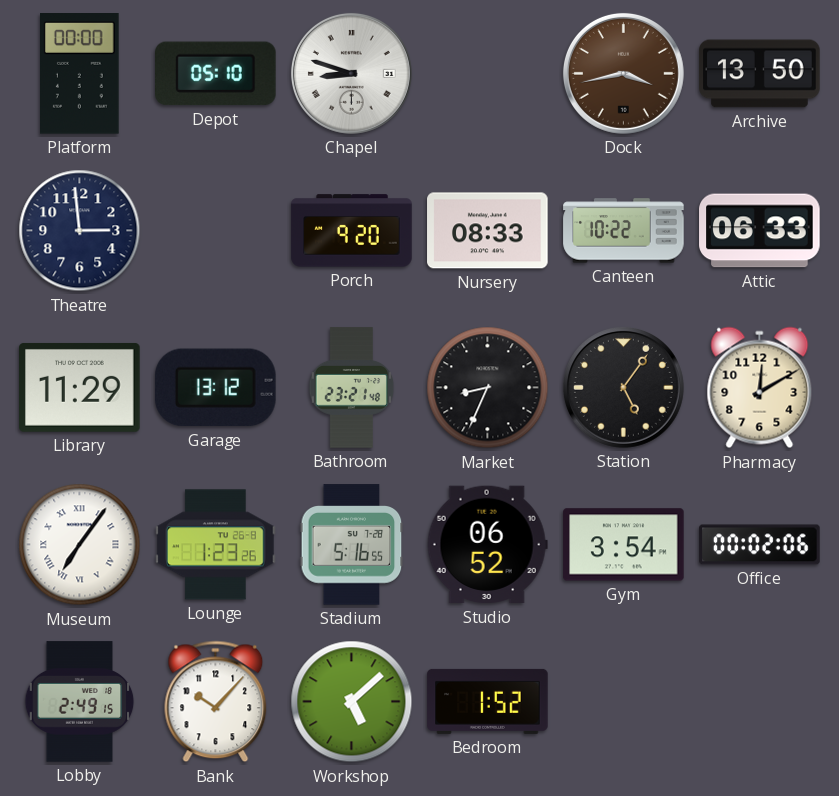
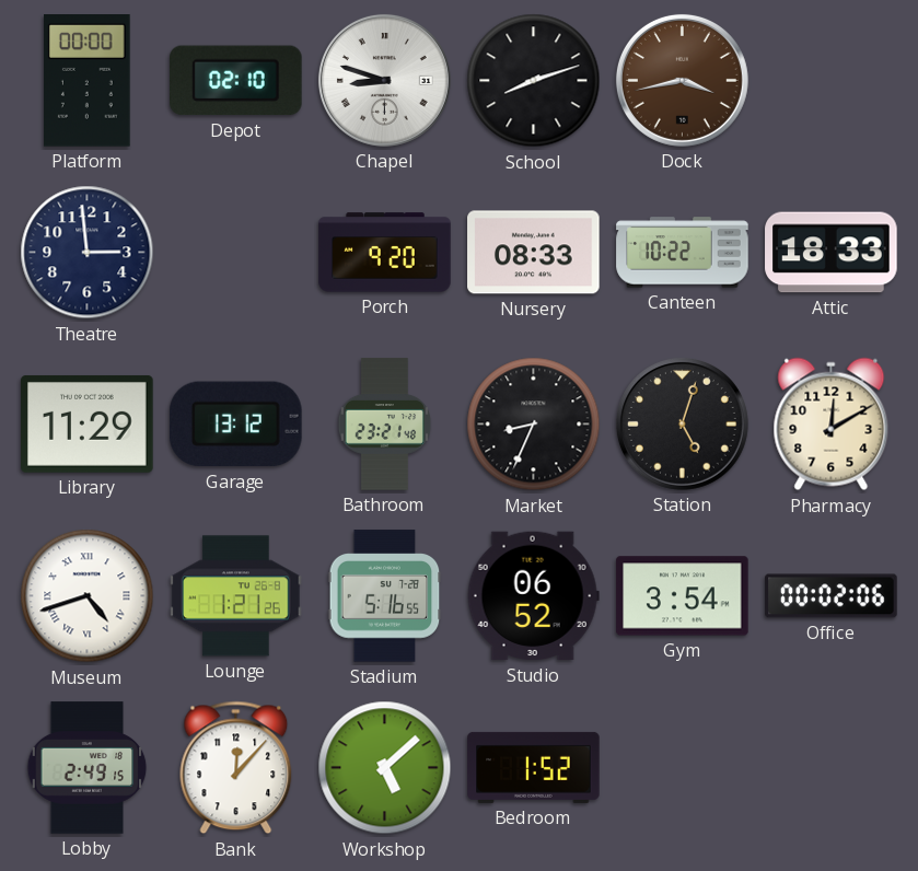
Depot: 05:10 -> 02:10 (236, 81)
School: none -> 8:12 (534, 81)
Archive: 13:50 -> none (760, 74)
Attic: 06:33 -> 18:33 (832, 253)
Station: 5:06 -> 5:03 (682, 423)
Museum: 7:06 -> 4:42 (88, 596)
Lounge: 1:23 -> 1:21 (236, 596)
Bank: 10:07 -> 12:07 (236, 768)
